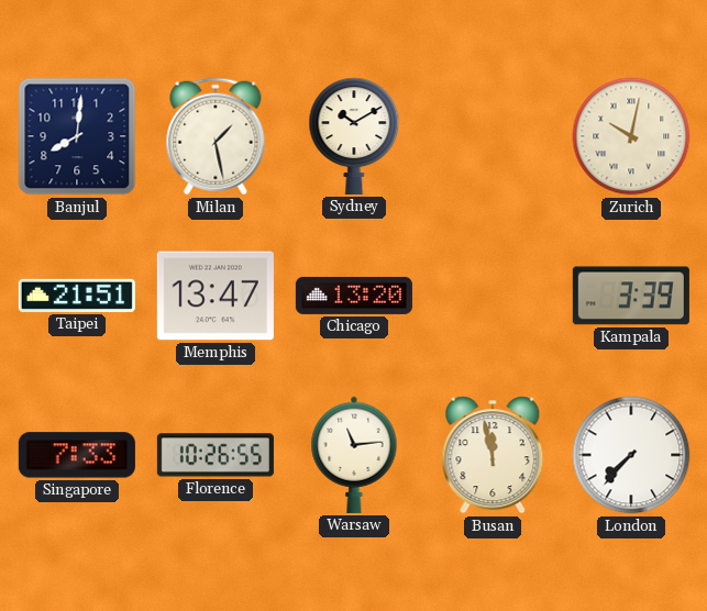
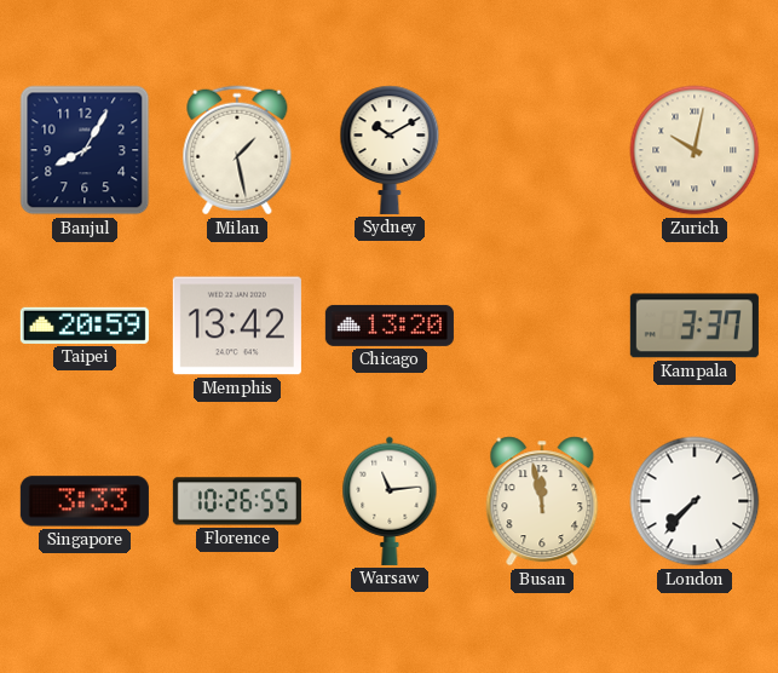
Banjul: 8:01 -> 8:05 (85, 150)
Taipei: 21:51 -> 20:59 (85, 326)
Memphis: 13:47 -> 13:42 (237, 326)
Kampala: 3:39 -> 3:37 (695, 326)
Singapore: 7:33 -> 3:33 (85, 501)
